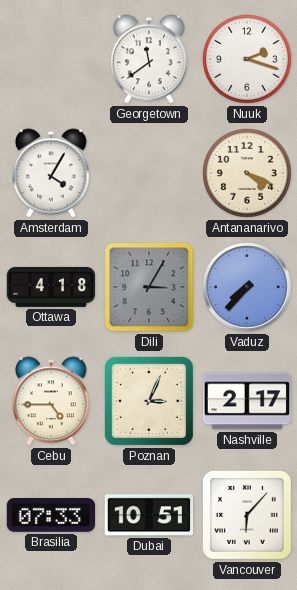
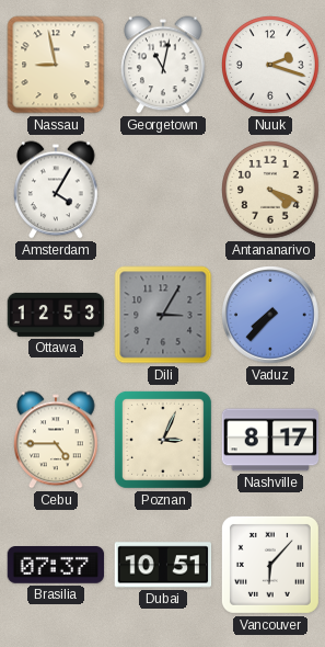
Nassau: none -> 8:58 (56, 65)
Georgetown: 11:39 -> 11:02 (163, 65)
Ottawa: 4:18 -> 12:53 (56, 315)
Nashville: 2:17 -> 8:17 (270, 440)
Brasilia: 07:33 -> 07:37 (56, 566)
